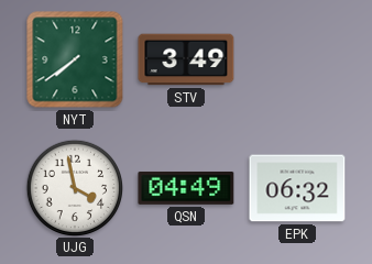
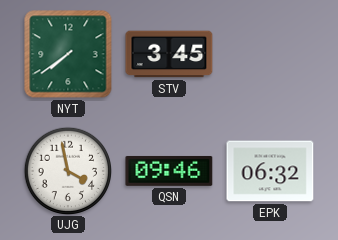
STV: 3:49 -> 3:45 (169, 54)
QSN: 04:49 -> 09:46 (169, 171)
